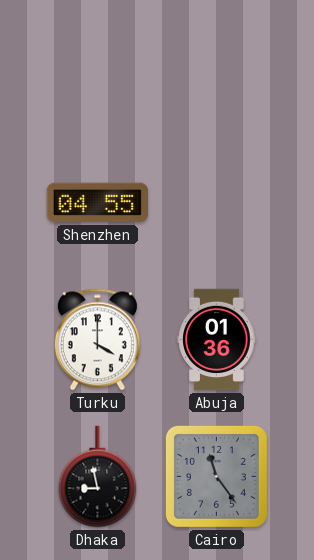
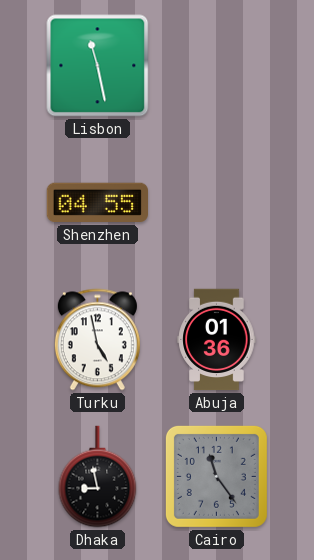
Lisbon: none -> 11:28 (98, 66)
Turku: 4:00 -> 4:58 (97, 340)
